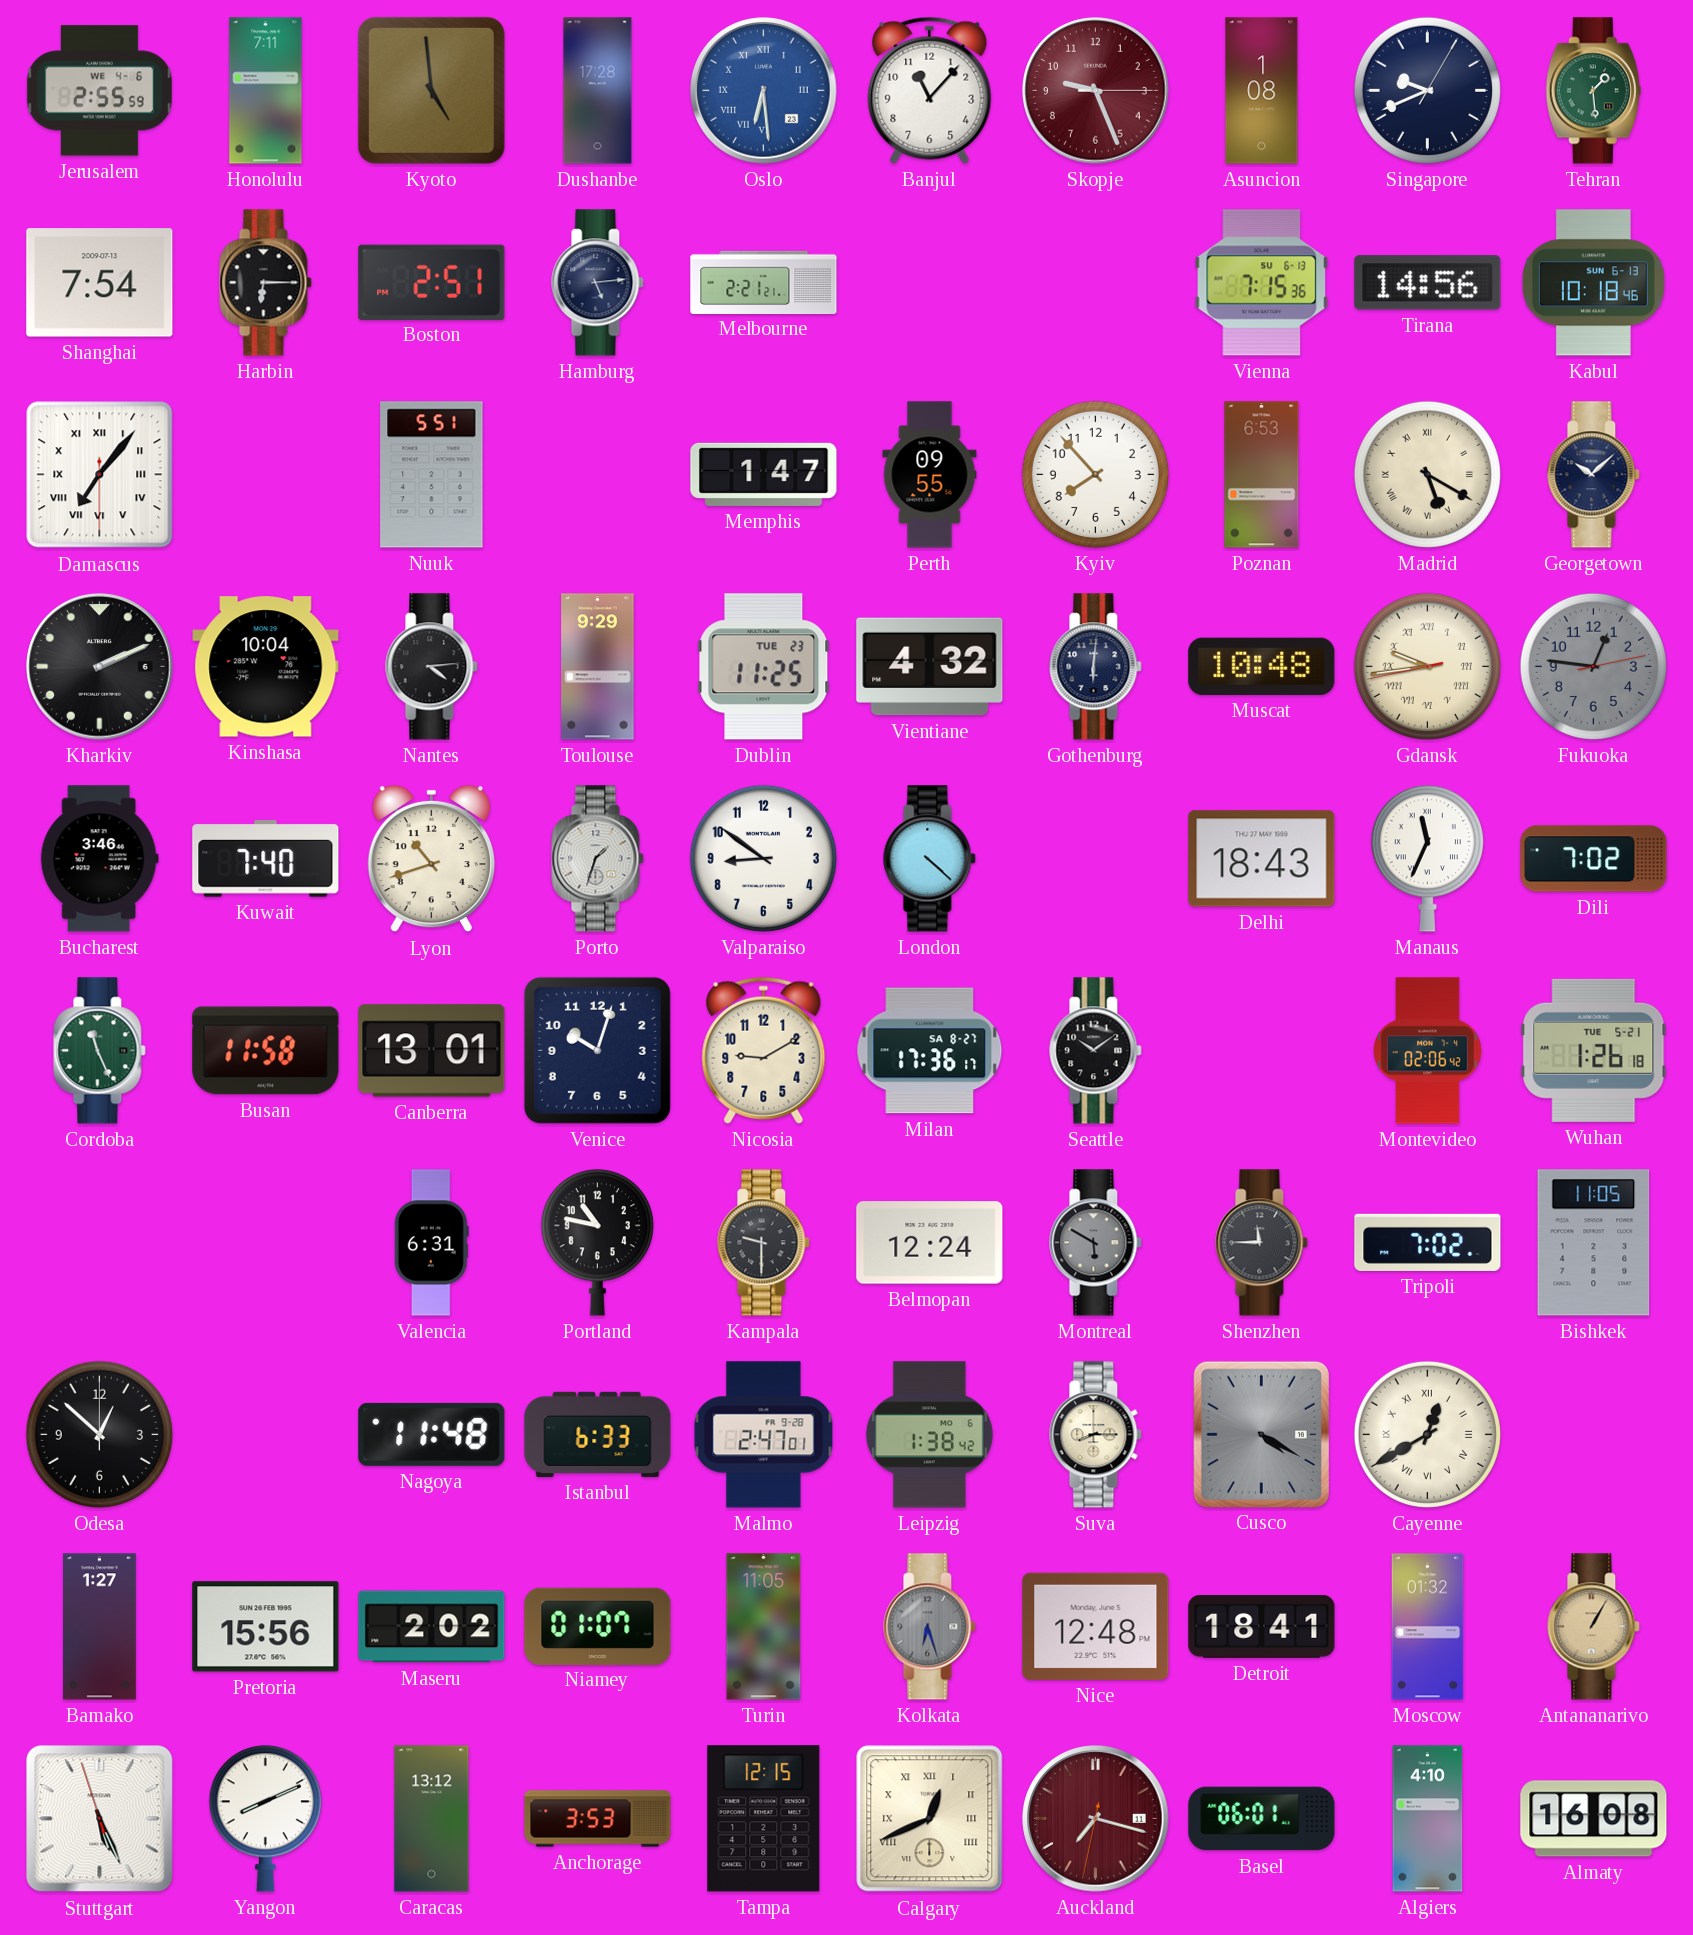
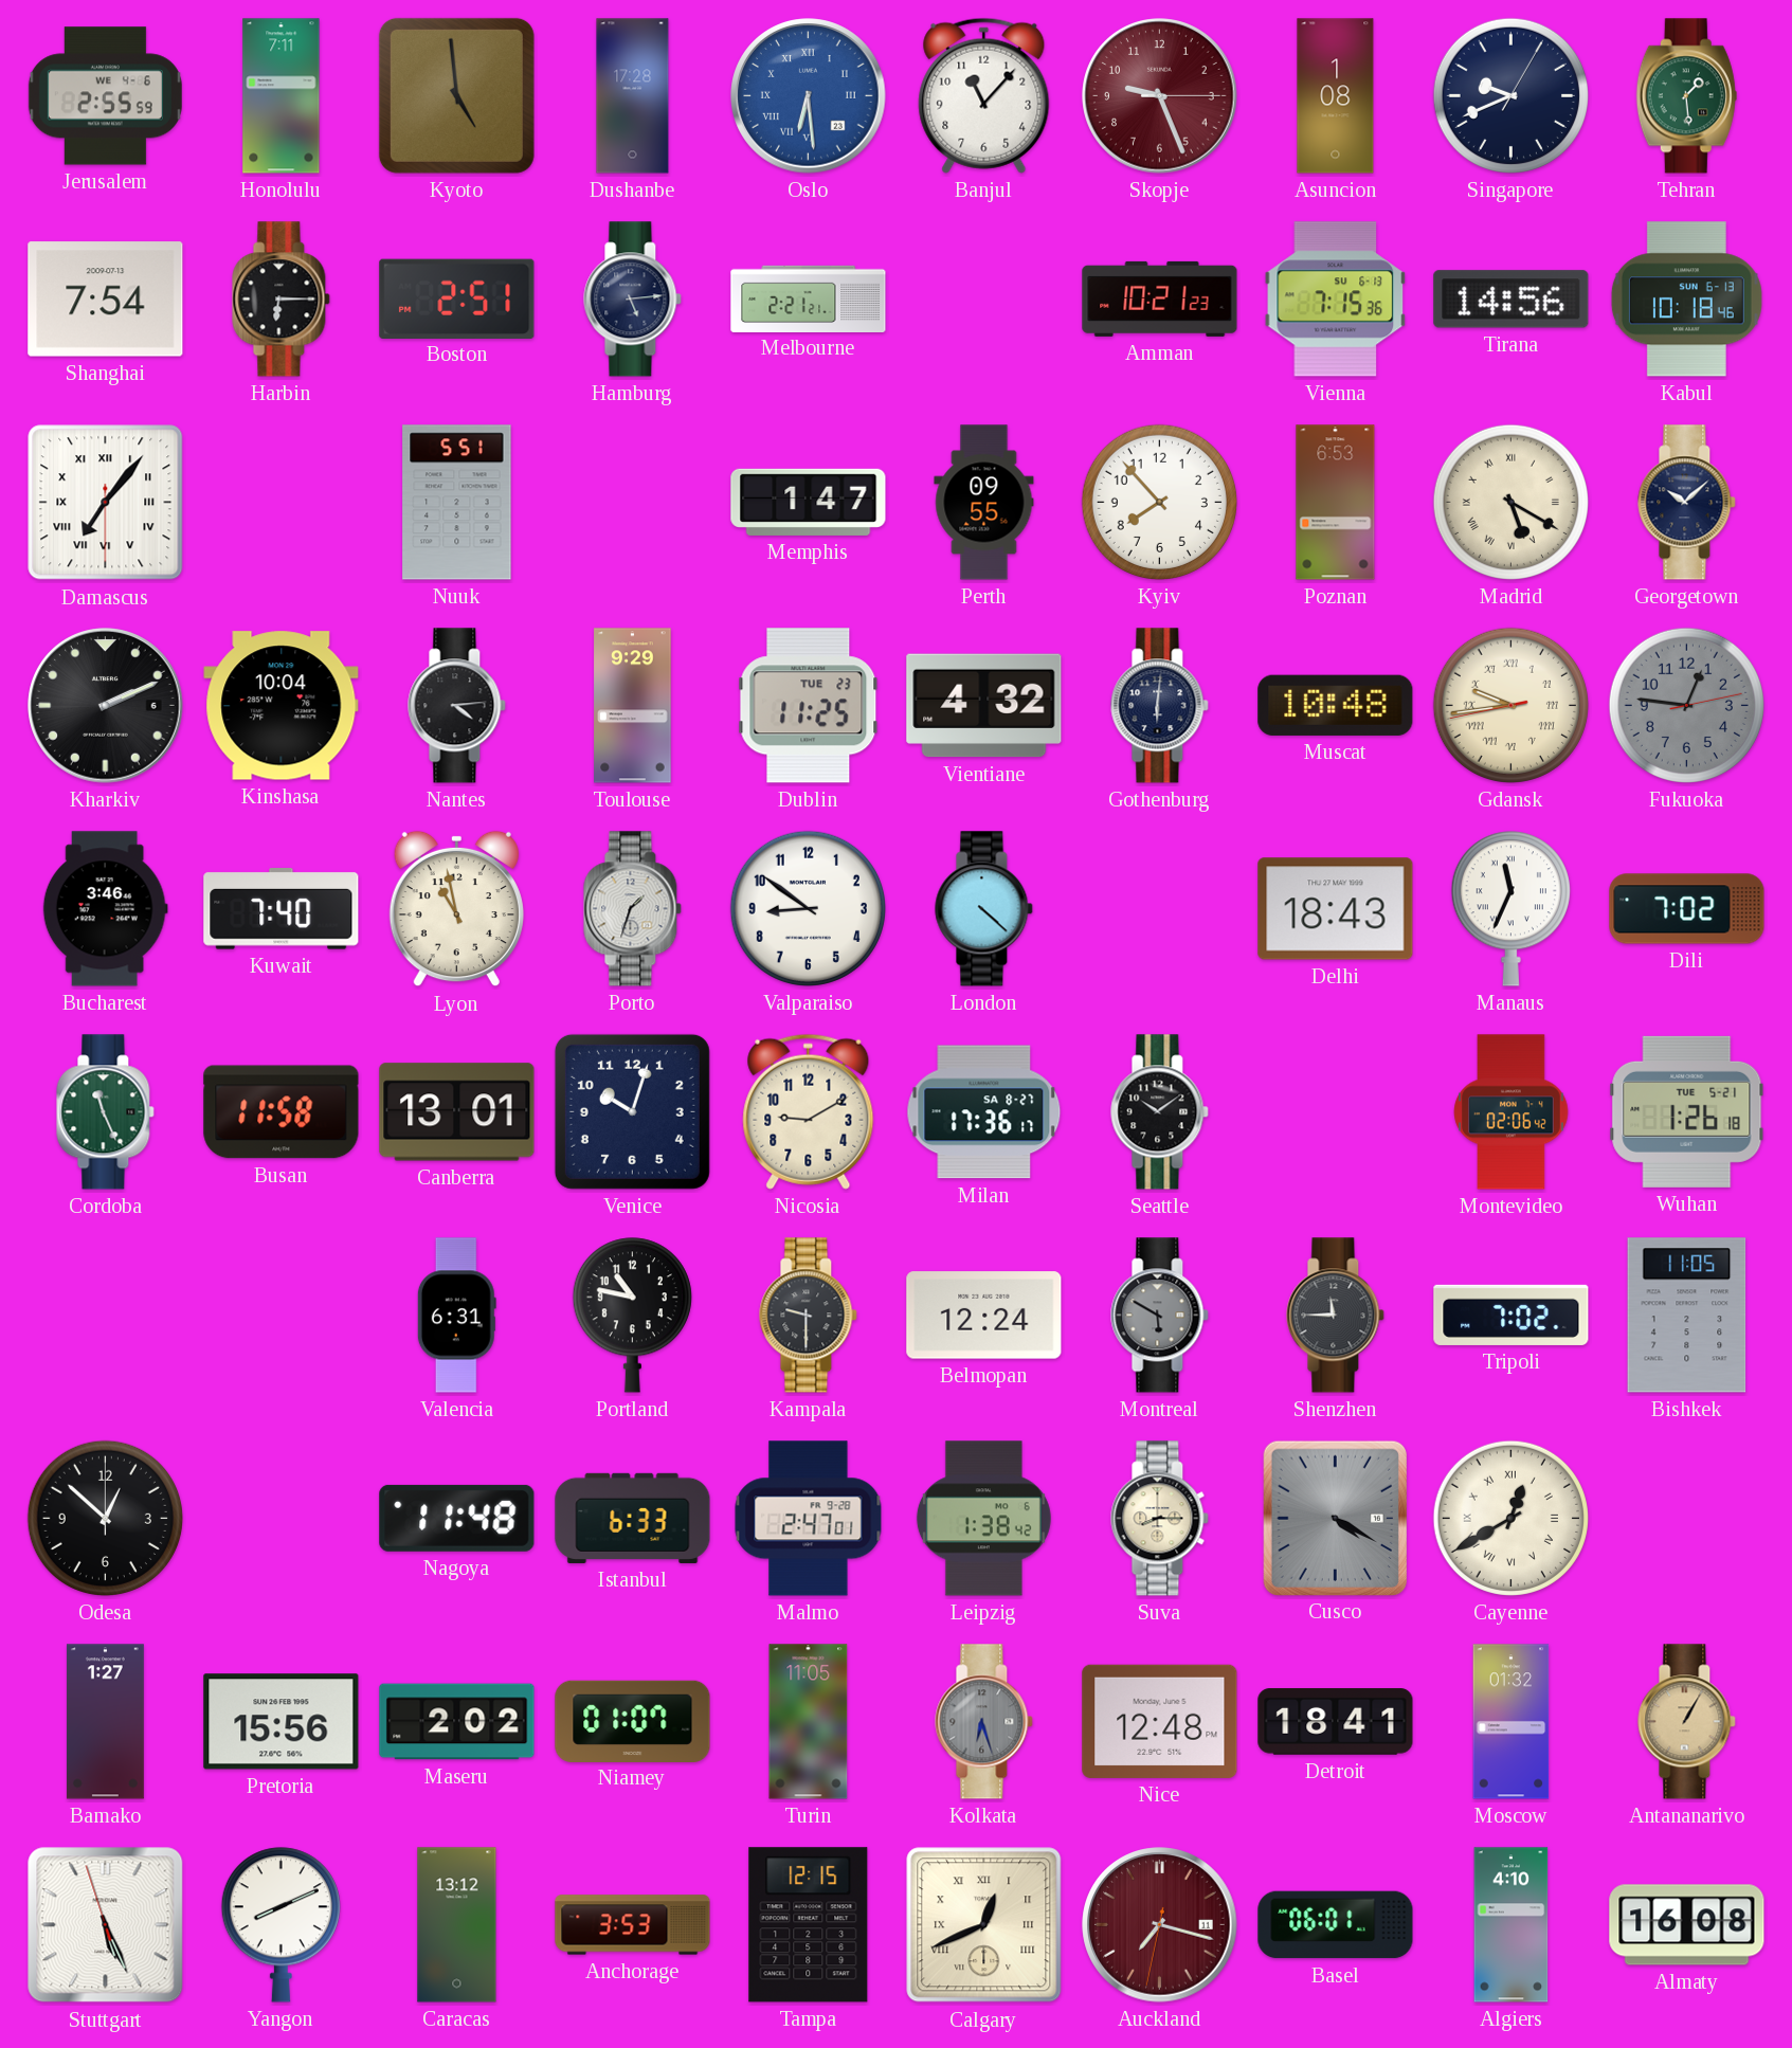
Amman: none -> 10:21 (1160, 298)
Lyon: 10:42 -> 10:58 (456, 909)
